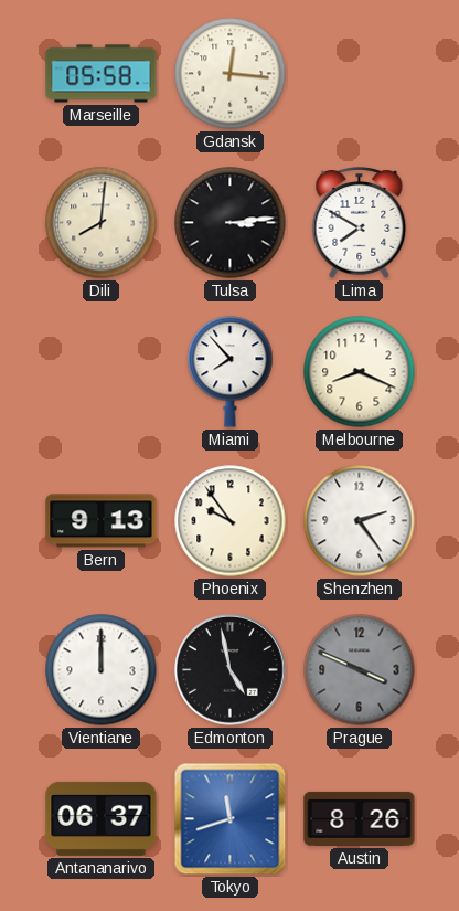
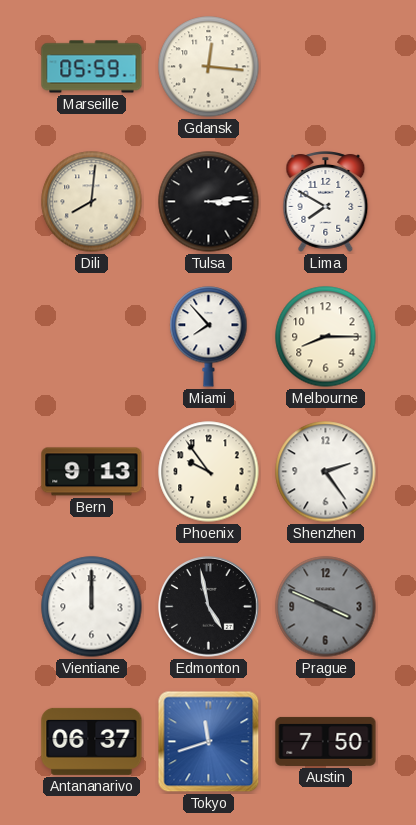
Marseille: 05:58 -> 05:59 (92, 67)
Melbourne: 8:19 -> 8:15 (326, 337)
Austin: 8:26 -> 7:50 (326, 741)
